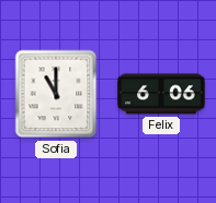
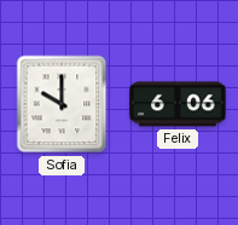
Sofia: 11:00 -> 10:00 (62, 104)
